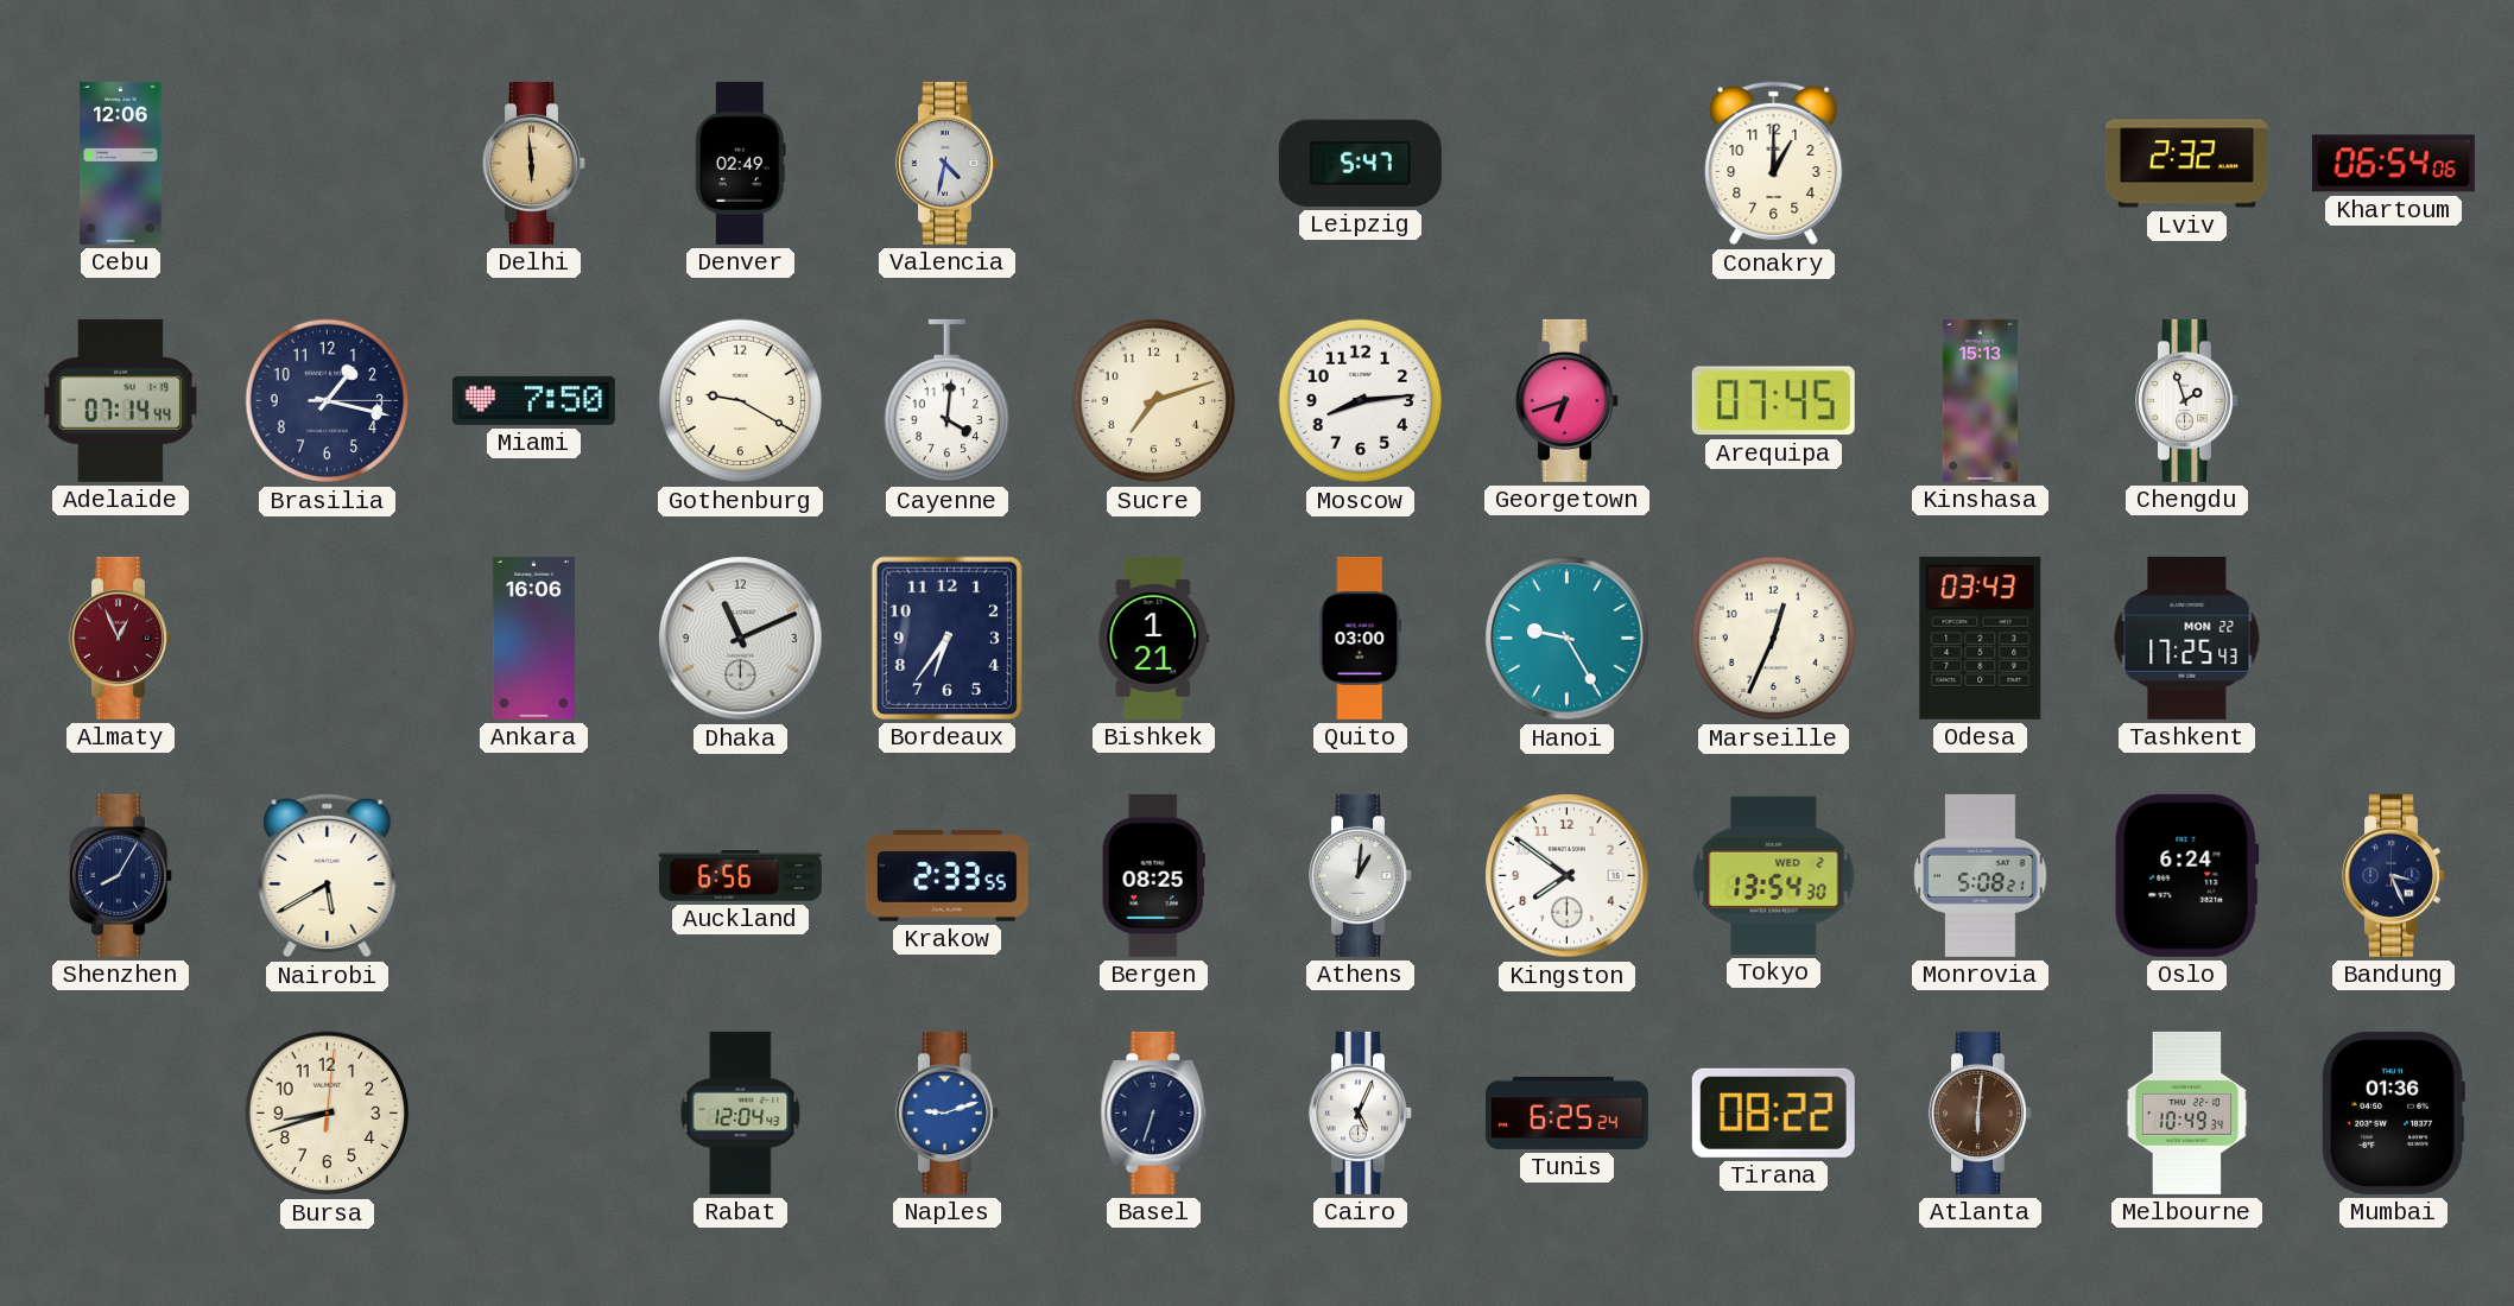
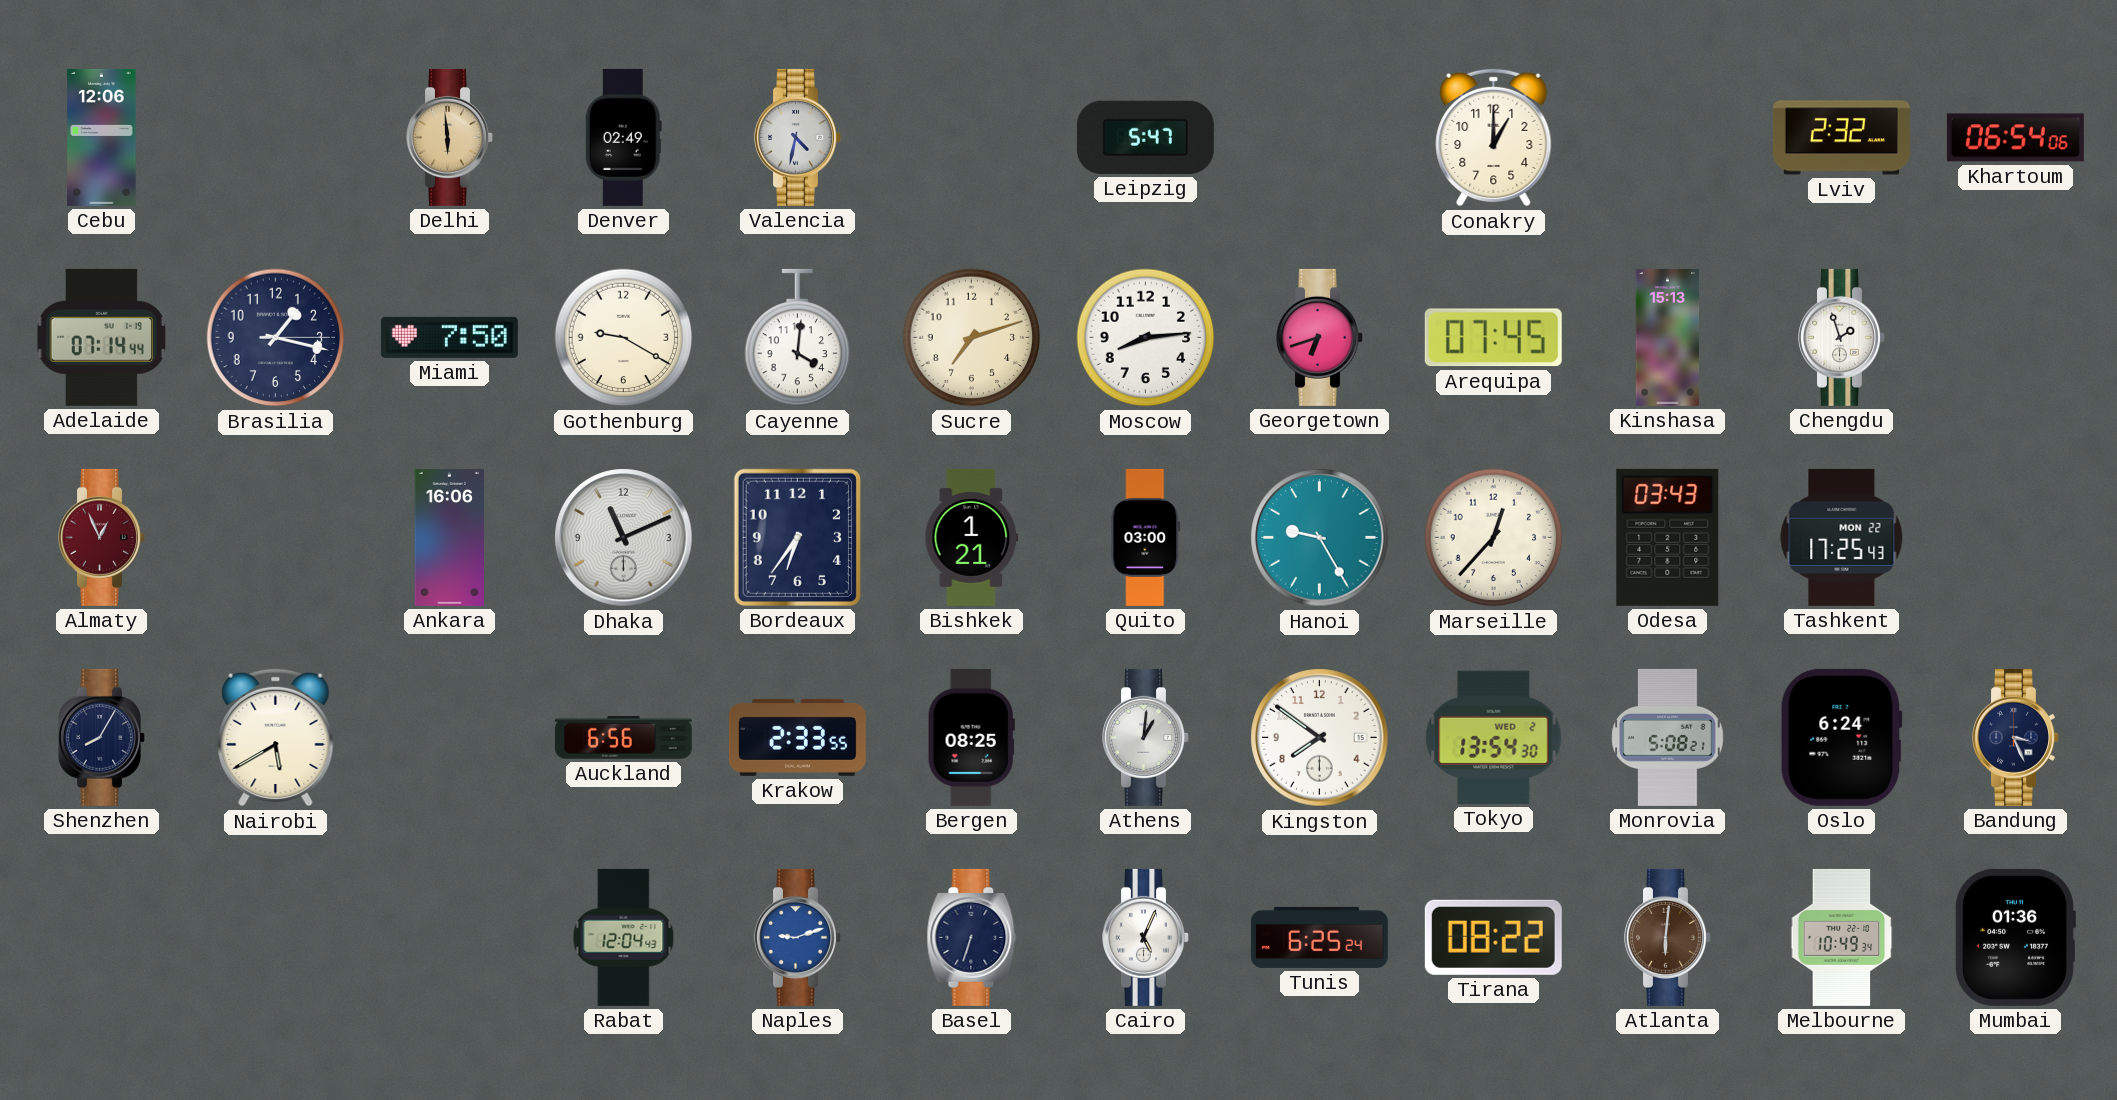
Marseille: 12:34 -> 12:37 (1494, 538)
Bursa: 8:42 -> none (328, 1114)
